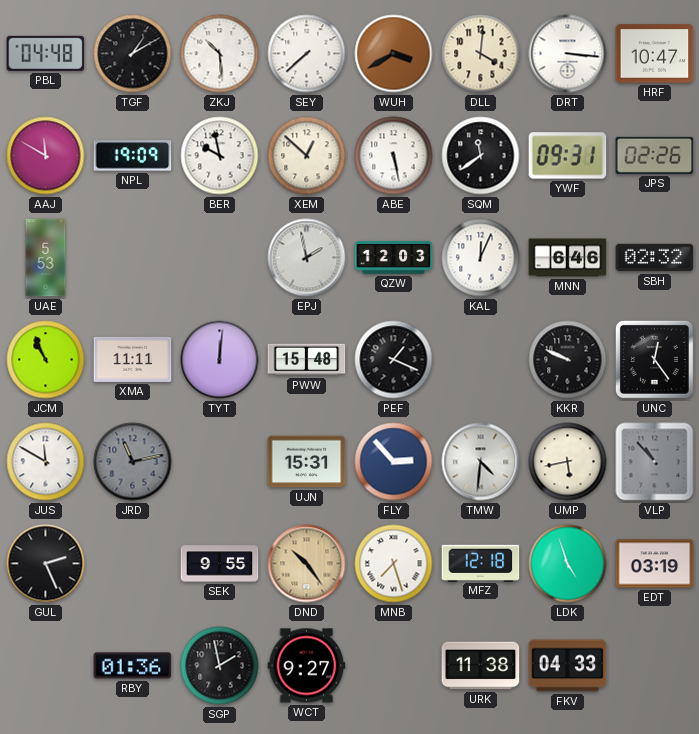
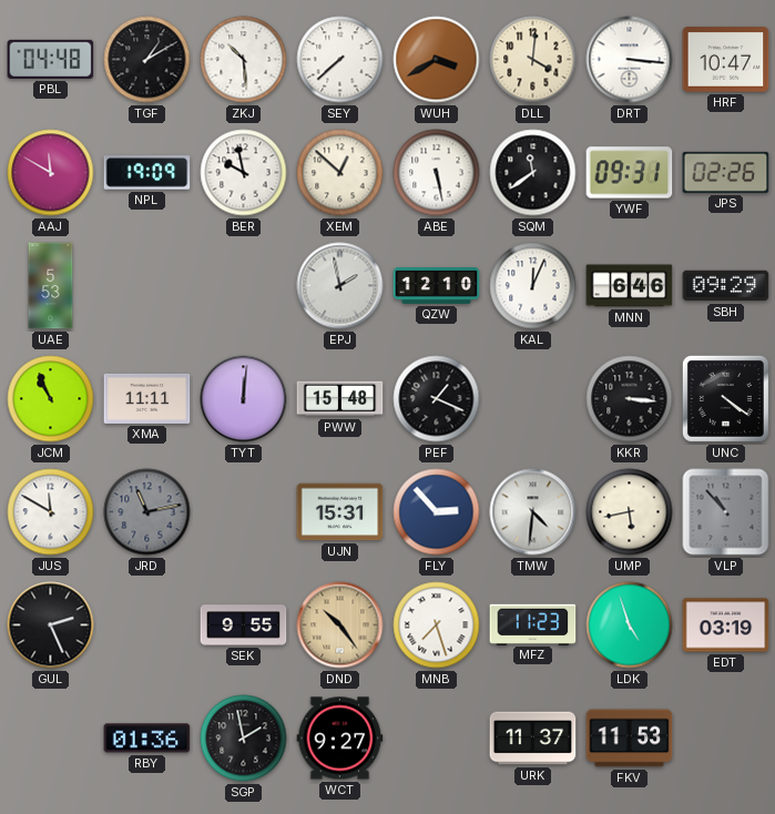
QZW: 12:03 -> 12:10 (437, 286)
SBH: 02:32 -> 09:29 (726, 286)
KKR: 9:49 -> 3:16 (630, 399)
UNC: 12:24 -> 4:21 (725, 398)
MFZ: 12:18 -> 11:23 (533, 624)
URK: 11:38 -> 11:37 (533, 739)
FKV: 04:33 -> 11:53 (630, 739)
